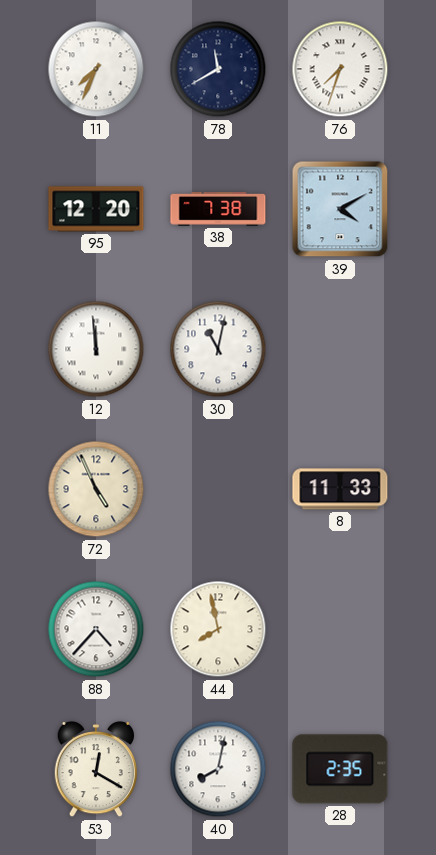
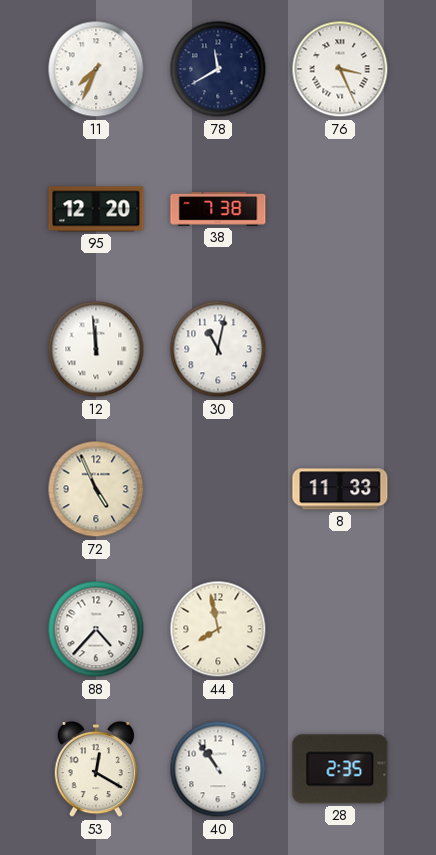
76: 7:33 -> 3:26 (340, 69)
39: 4:10 -> none (340, 209)
40: 8:02 -> 10:54 (218, 769)
